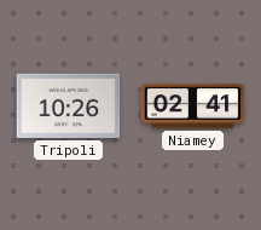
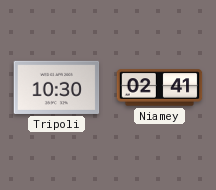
Tripoli: 10:26 -> 10:30 (57, 87)
